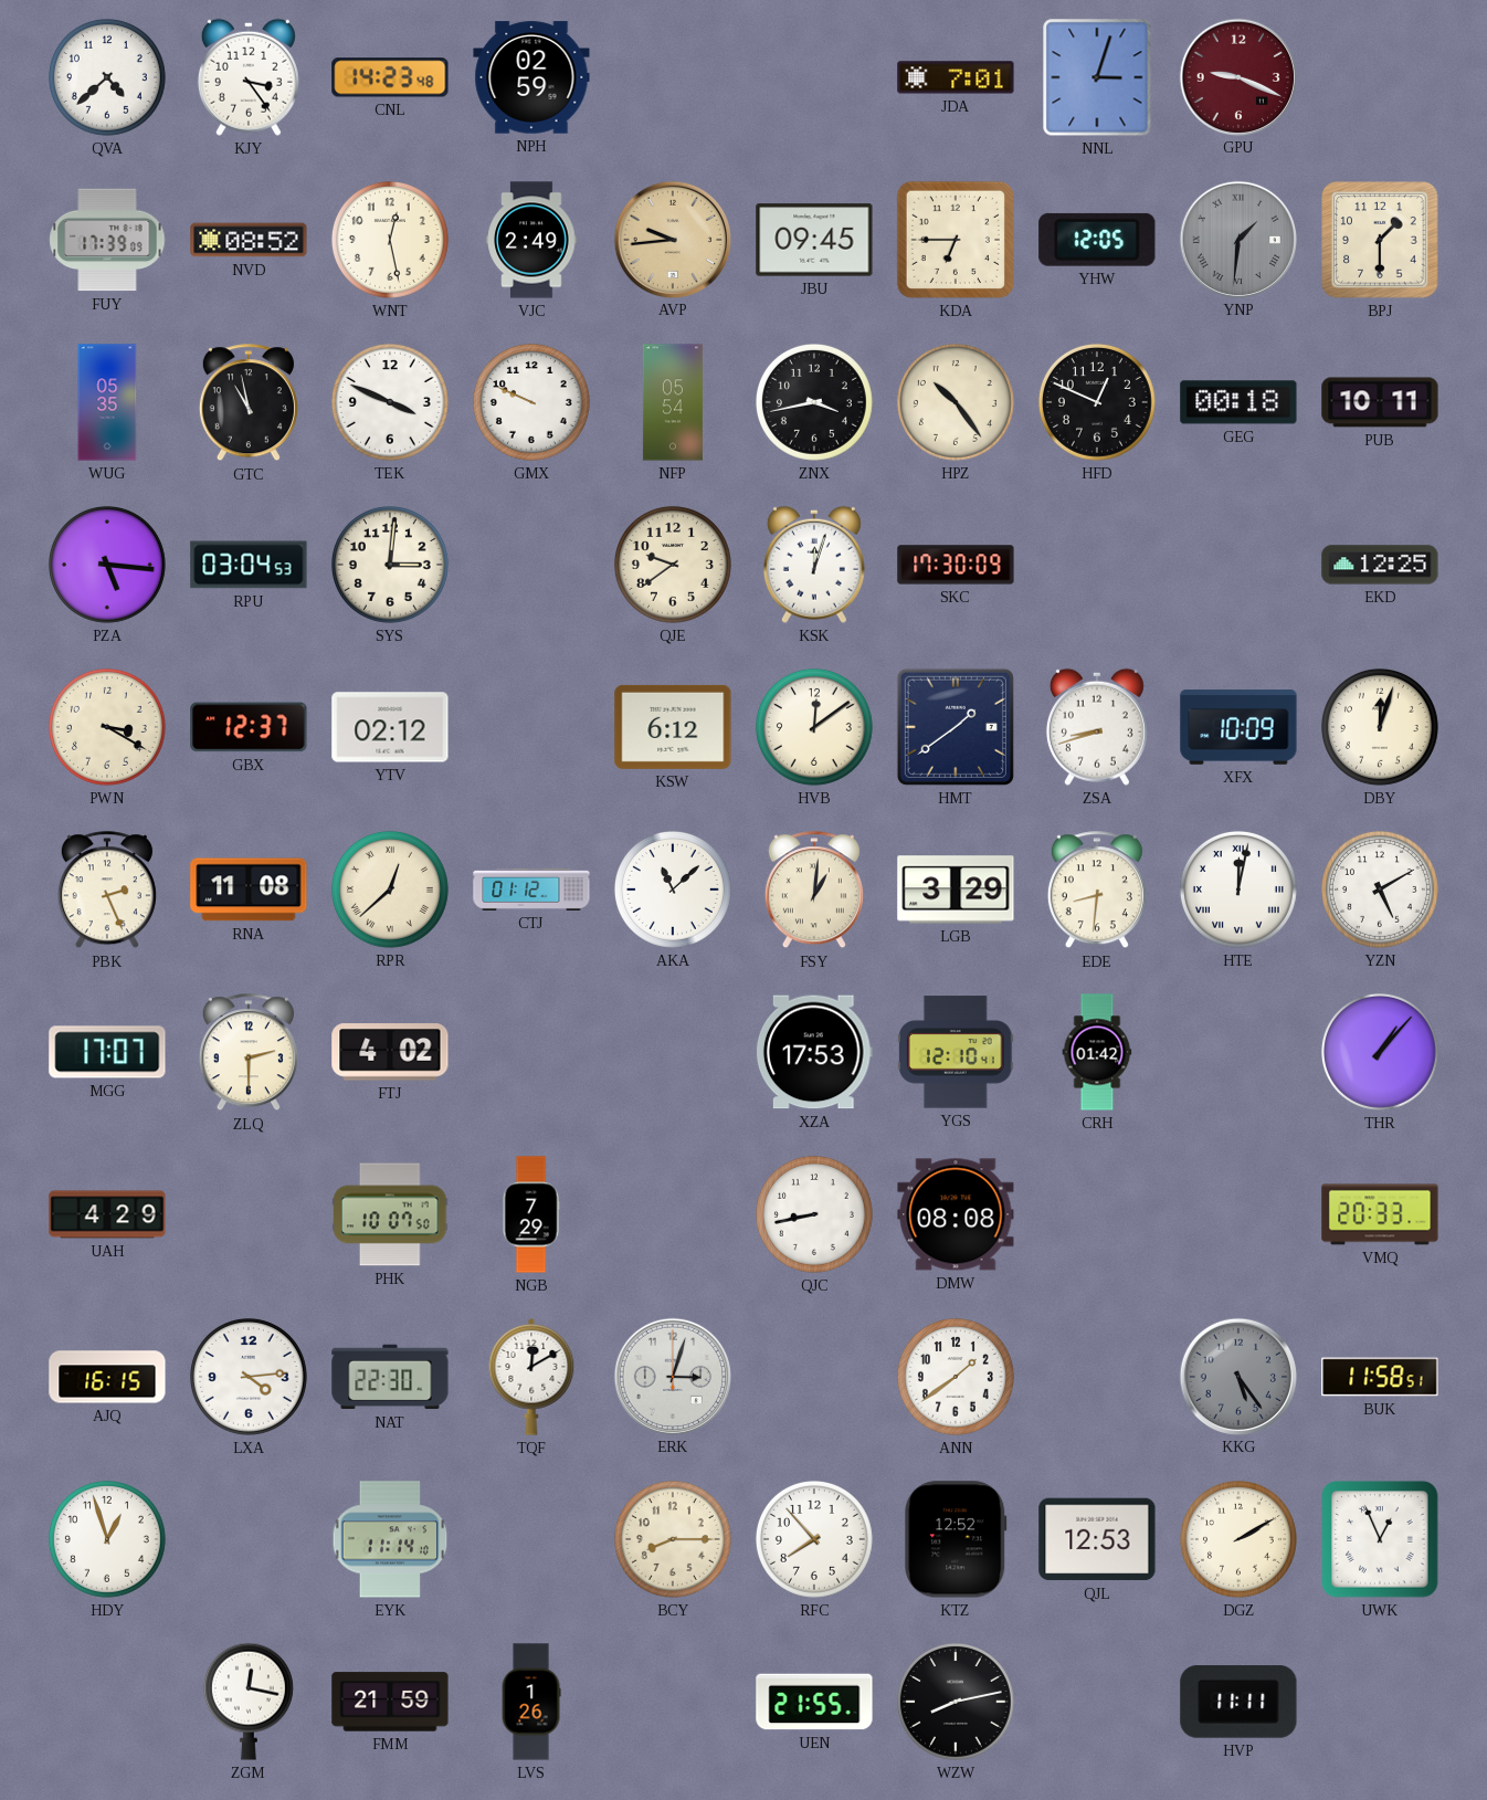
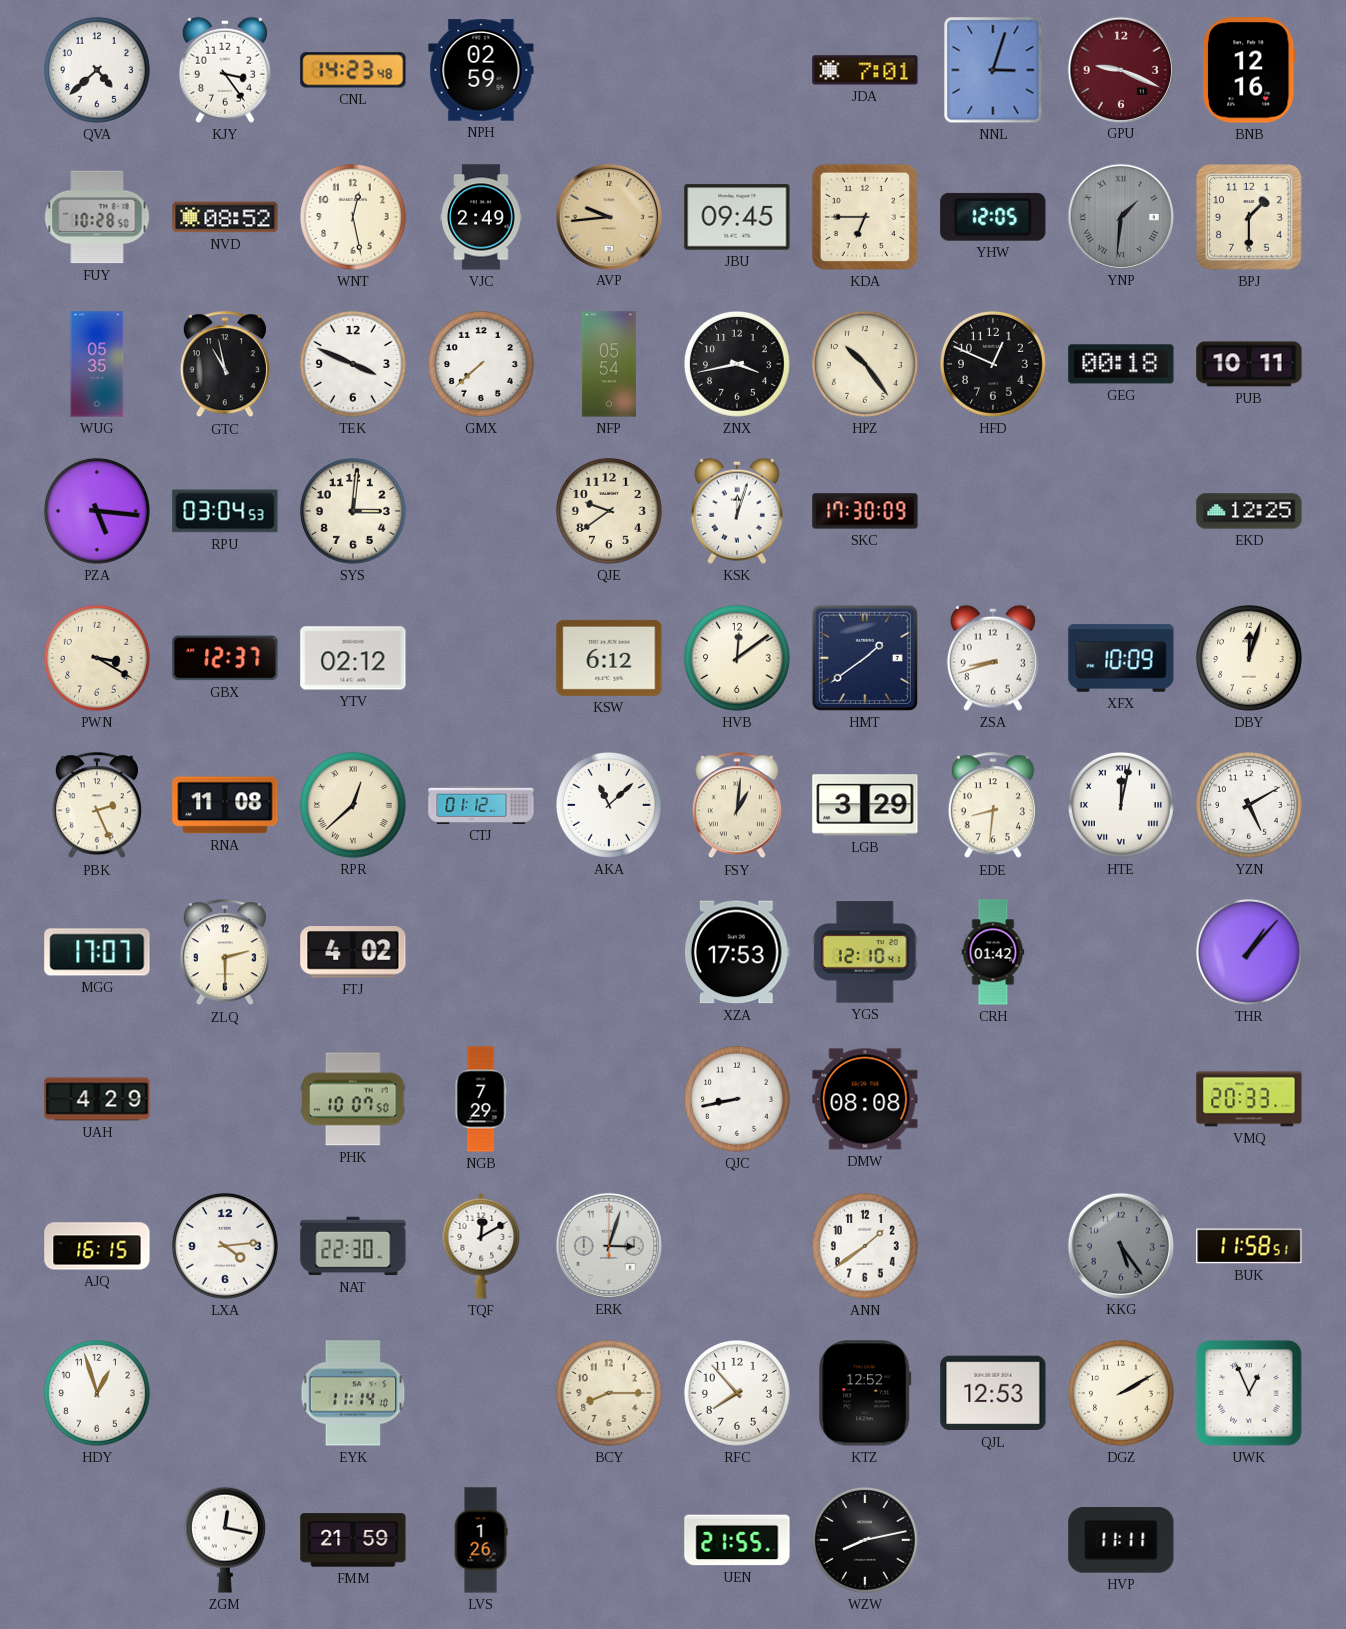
BNB: none -> 12:16 (1249, 70)
FUY: 17:39 -> 10:28 (97, 217)
GMX: 9:49 -> 7:38 (481, 364)
